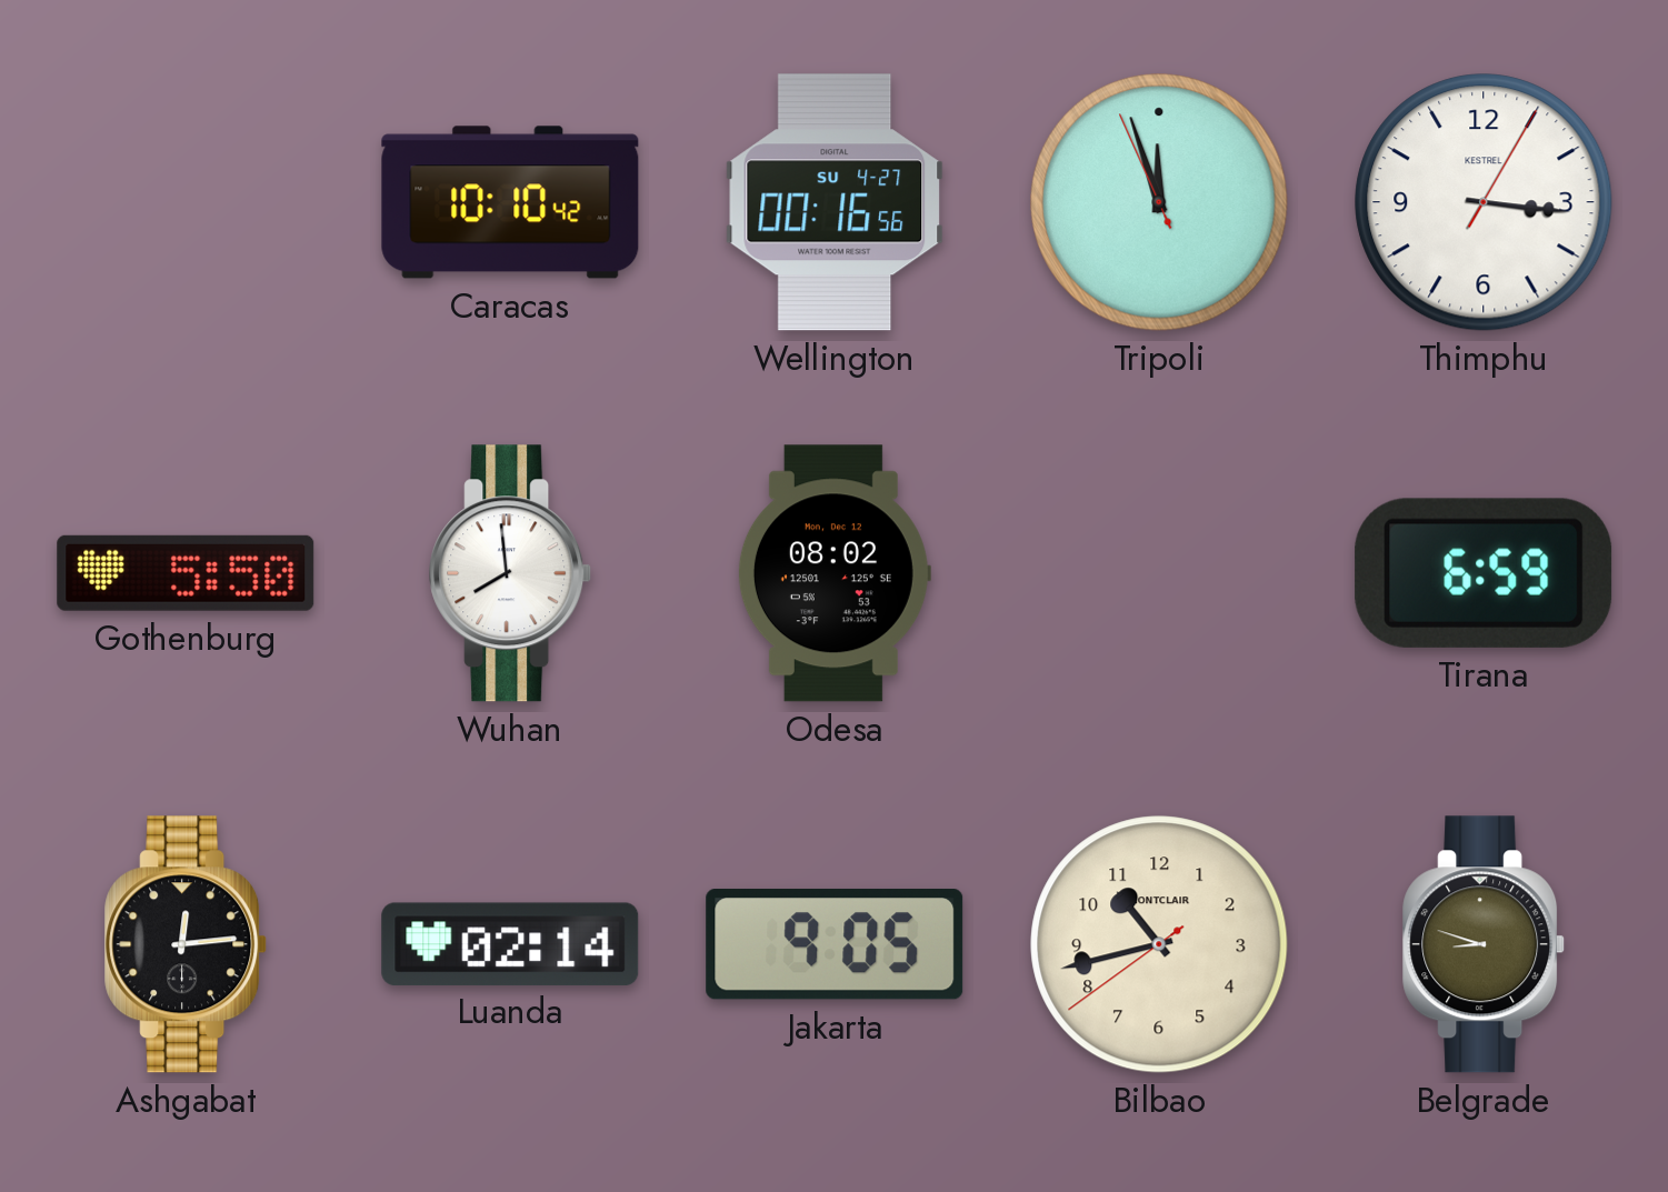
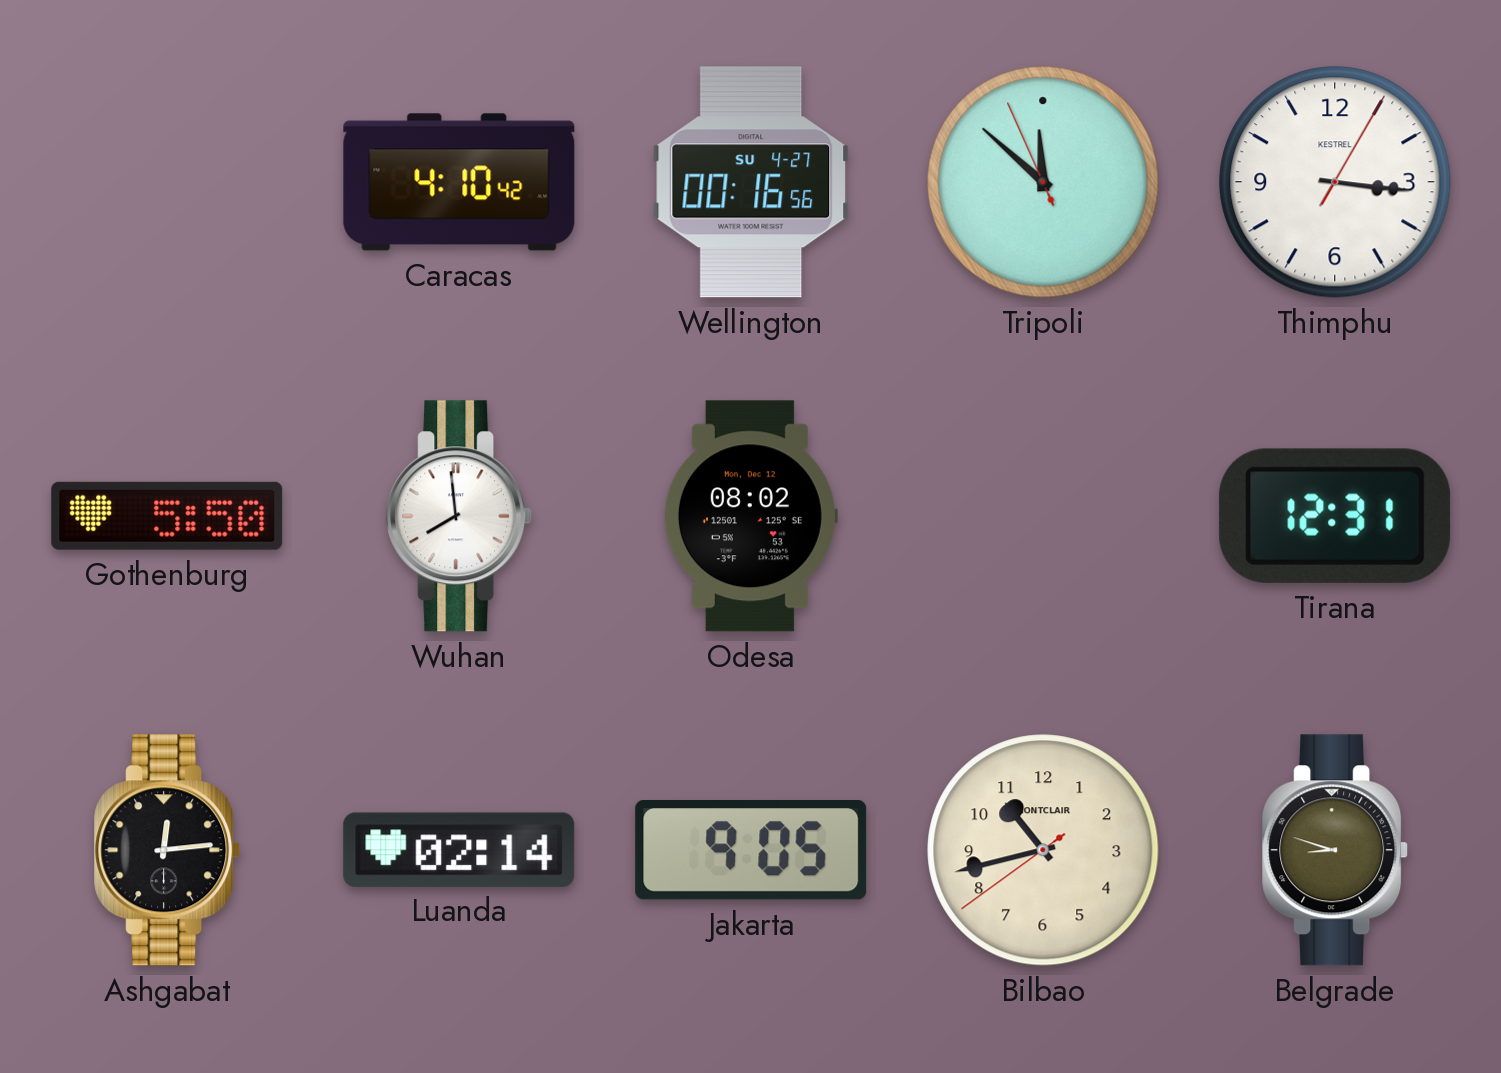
Caracas: 10:10 -> 4:10 (459, 182)
Tripoli: 11:56 -> 11:51 (1043, 182)
Tirana: 6:59 -> 12:31 (1335, 516)
